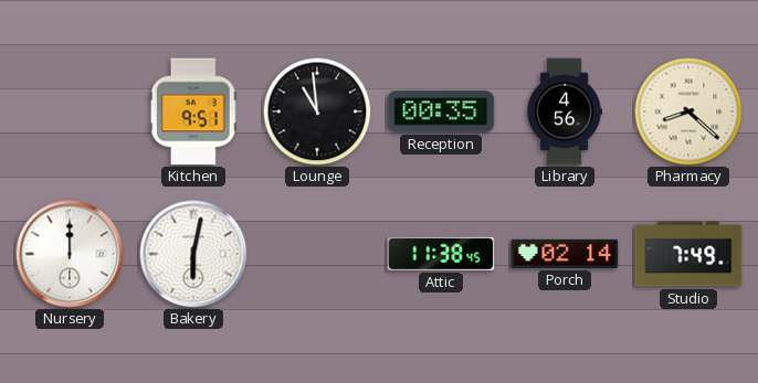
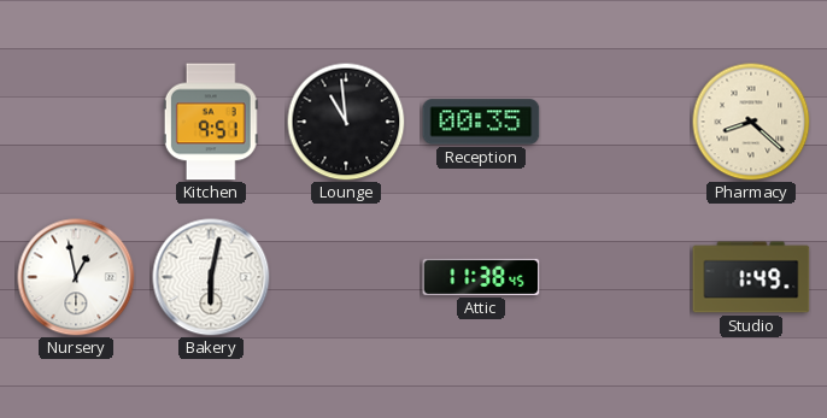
Library: 4:56 -> none (565, 111)
Nursery: 12:00 -> 12:58 (76, 277)
Porch: 02:14 -> none (565, 254)
Studio: 7:49 -> 1:49 (751, 277)
